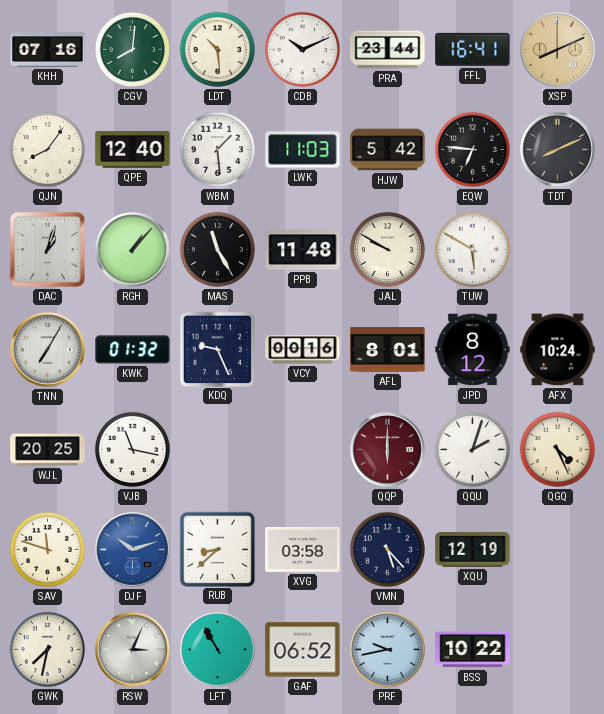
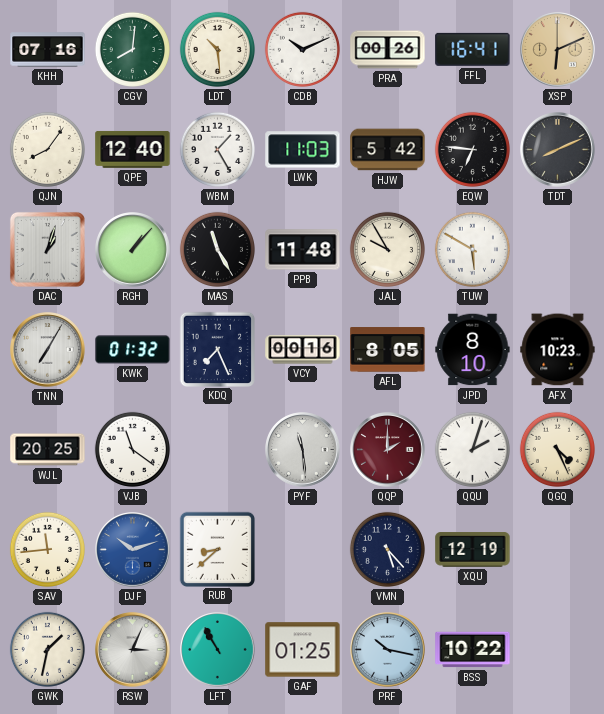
PRA: 23:44 -> 00:26 (388, 50)
XSP: 8:11 -> 6:11 (558, 50)
WBM: 1:29 -> 1:25 (217, 149)
JAL: 9:50 -> 9:55 (387, 249)
KDQ: 9:26 -> 7:26 (218, 349)
AFL: 8:01 -> 8:05 (388, 350)
JPD: 8:12 -> 8:10 (473, 350)
AFX: 10:24 -> 10:23 (558, 350)
VJB: 11:17 -> 11:21 (132, 449)
PYF: none -> 11:29 (303, 450)
QQP: 6:00 -> 2:00 (388, 450)
SAV: 11:48 -> 11:44 (47, 549)
XVG: 03:58 -> none (303, 549)
GWK: 7:32 -> 1:32 (47, 649)
GAF: 06:52 -> 01:25 (303, 650)
PRF: 9:43 -> 10:17 (388, 650)
